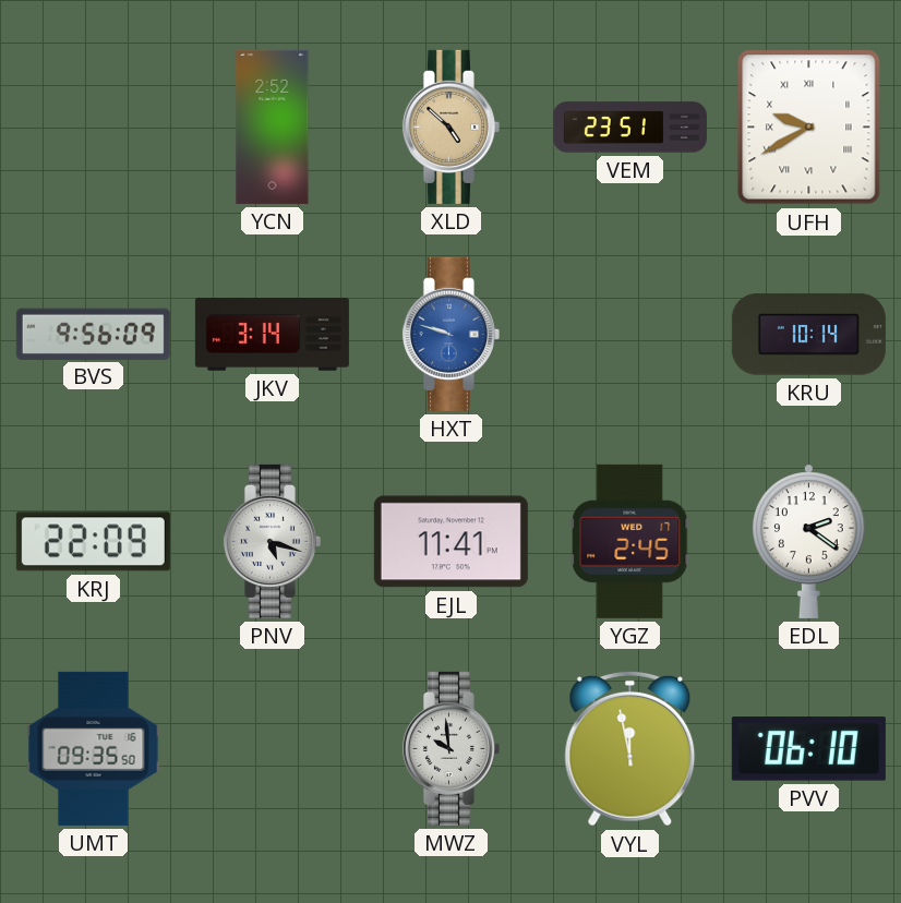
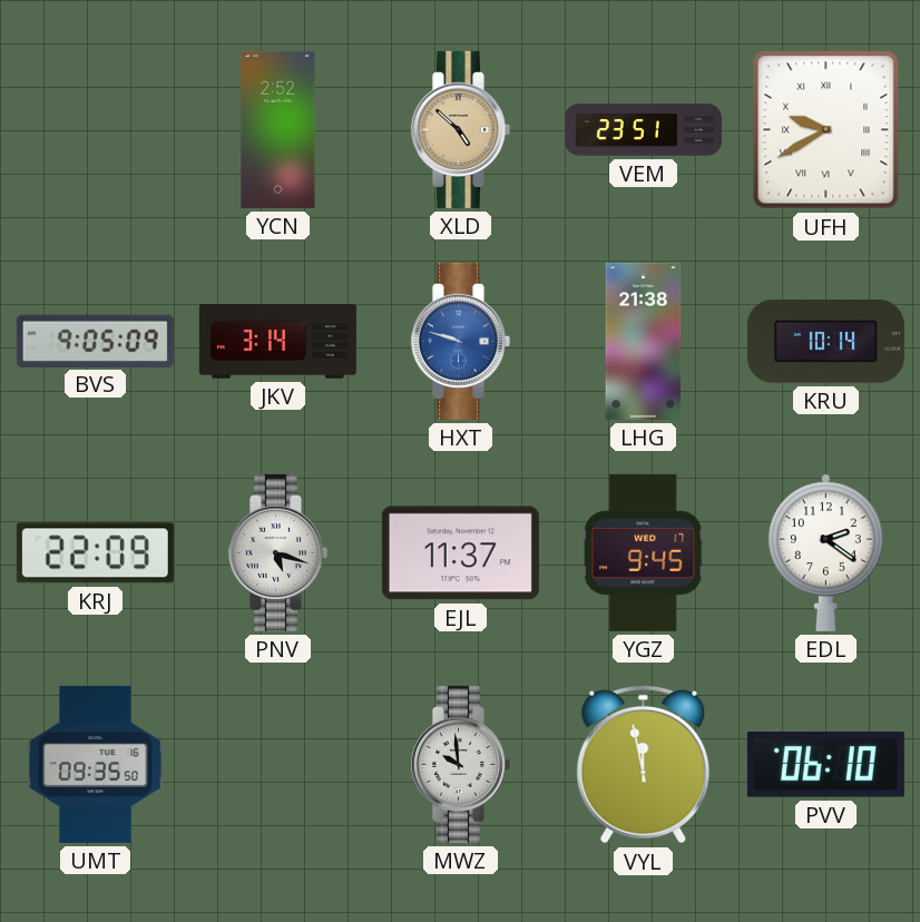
BVS: 9:56 -> 9:05 (95, 341)
LHG: none -> 21:38 (644, 341)
EJL: 11:41 -> 11:37 (460, 553)
YGZ: 2:45 -> 9:45 (644, 552)
